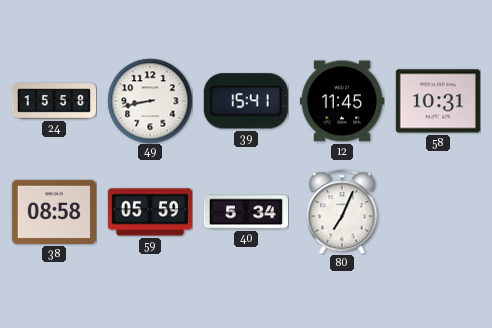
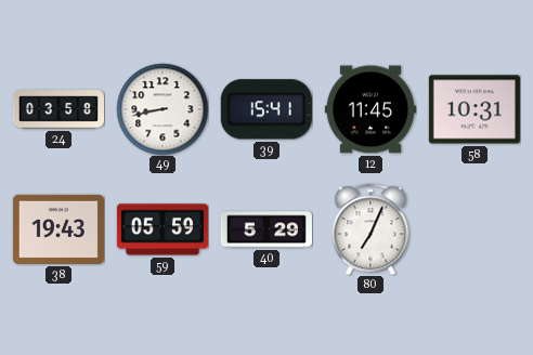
24: 15:58 -> 03:58 (57, 109)
38: 08:58 -> 19:43 (58, 229)
40: 5:34 -> 5:29 (266, 229)
